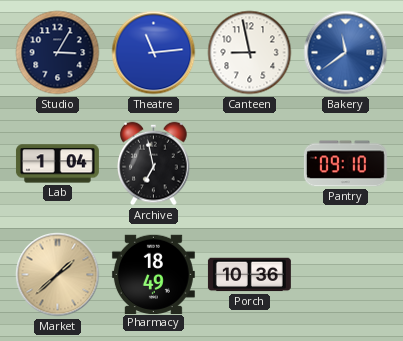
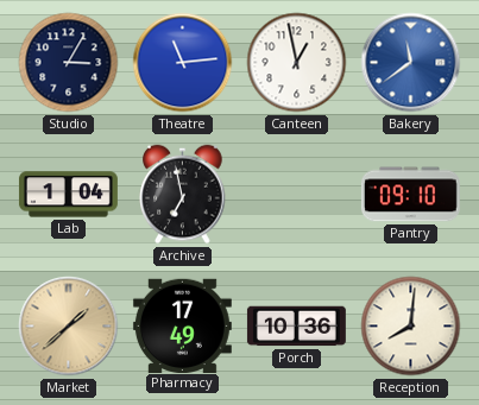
Canteen: 8:58 -> 12:58 (297, 63)
Pharmacy: 18:49 -> 17:49 (182, 325)
Reception: none -> 8:01 (411, 327)
